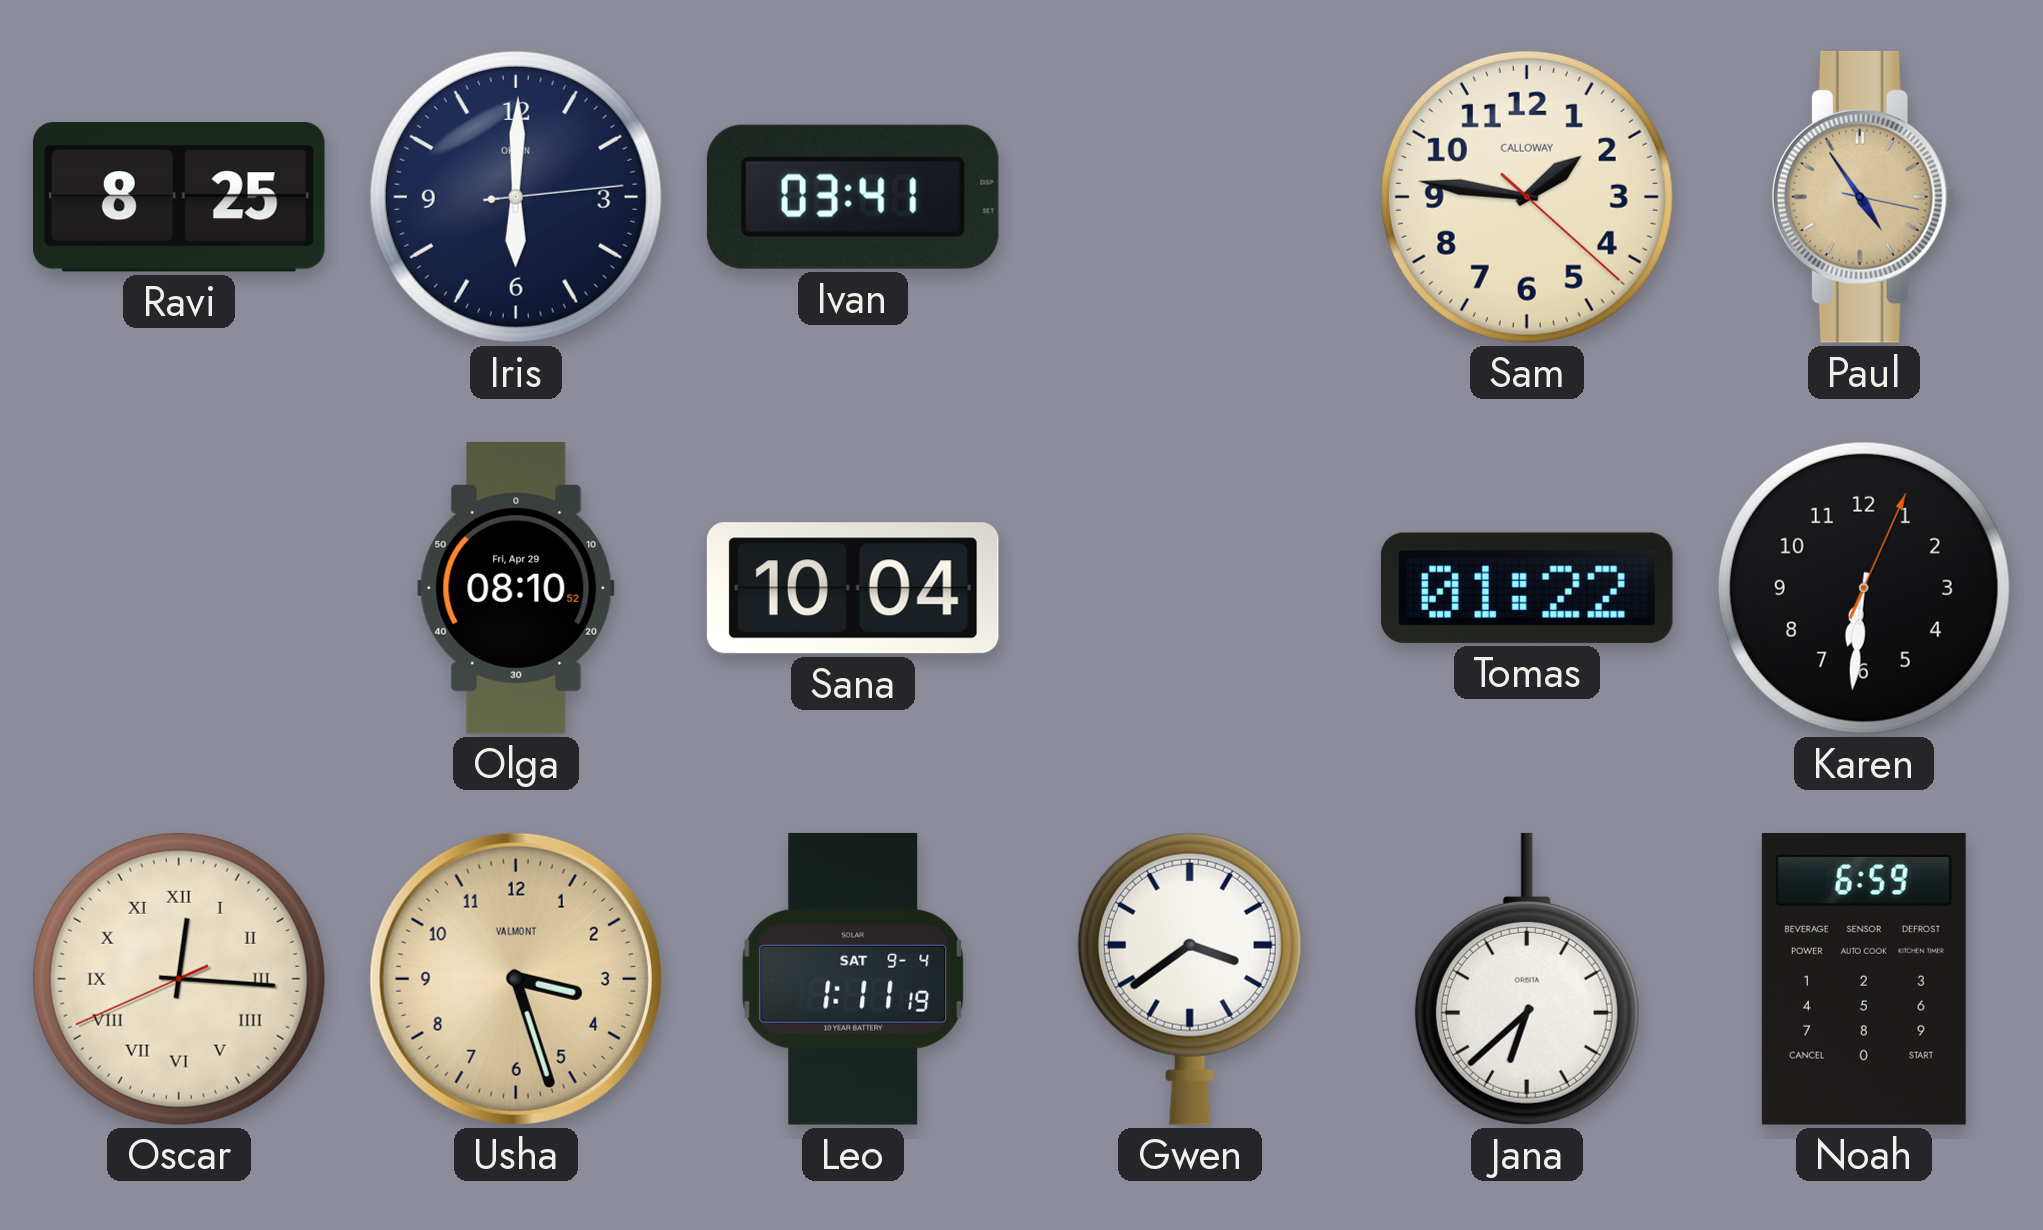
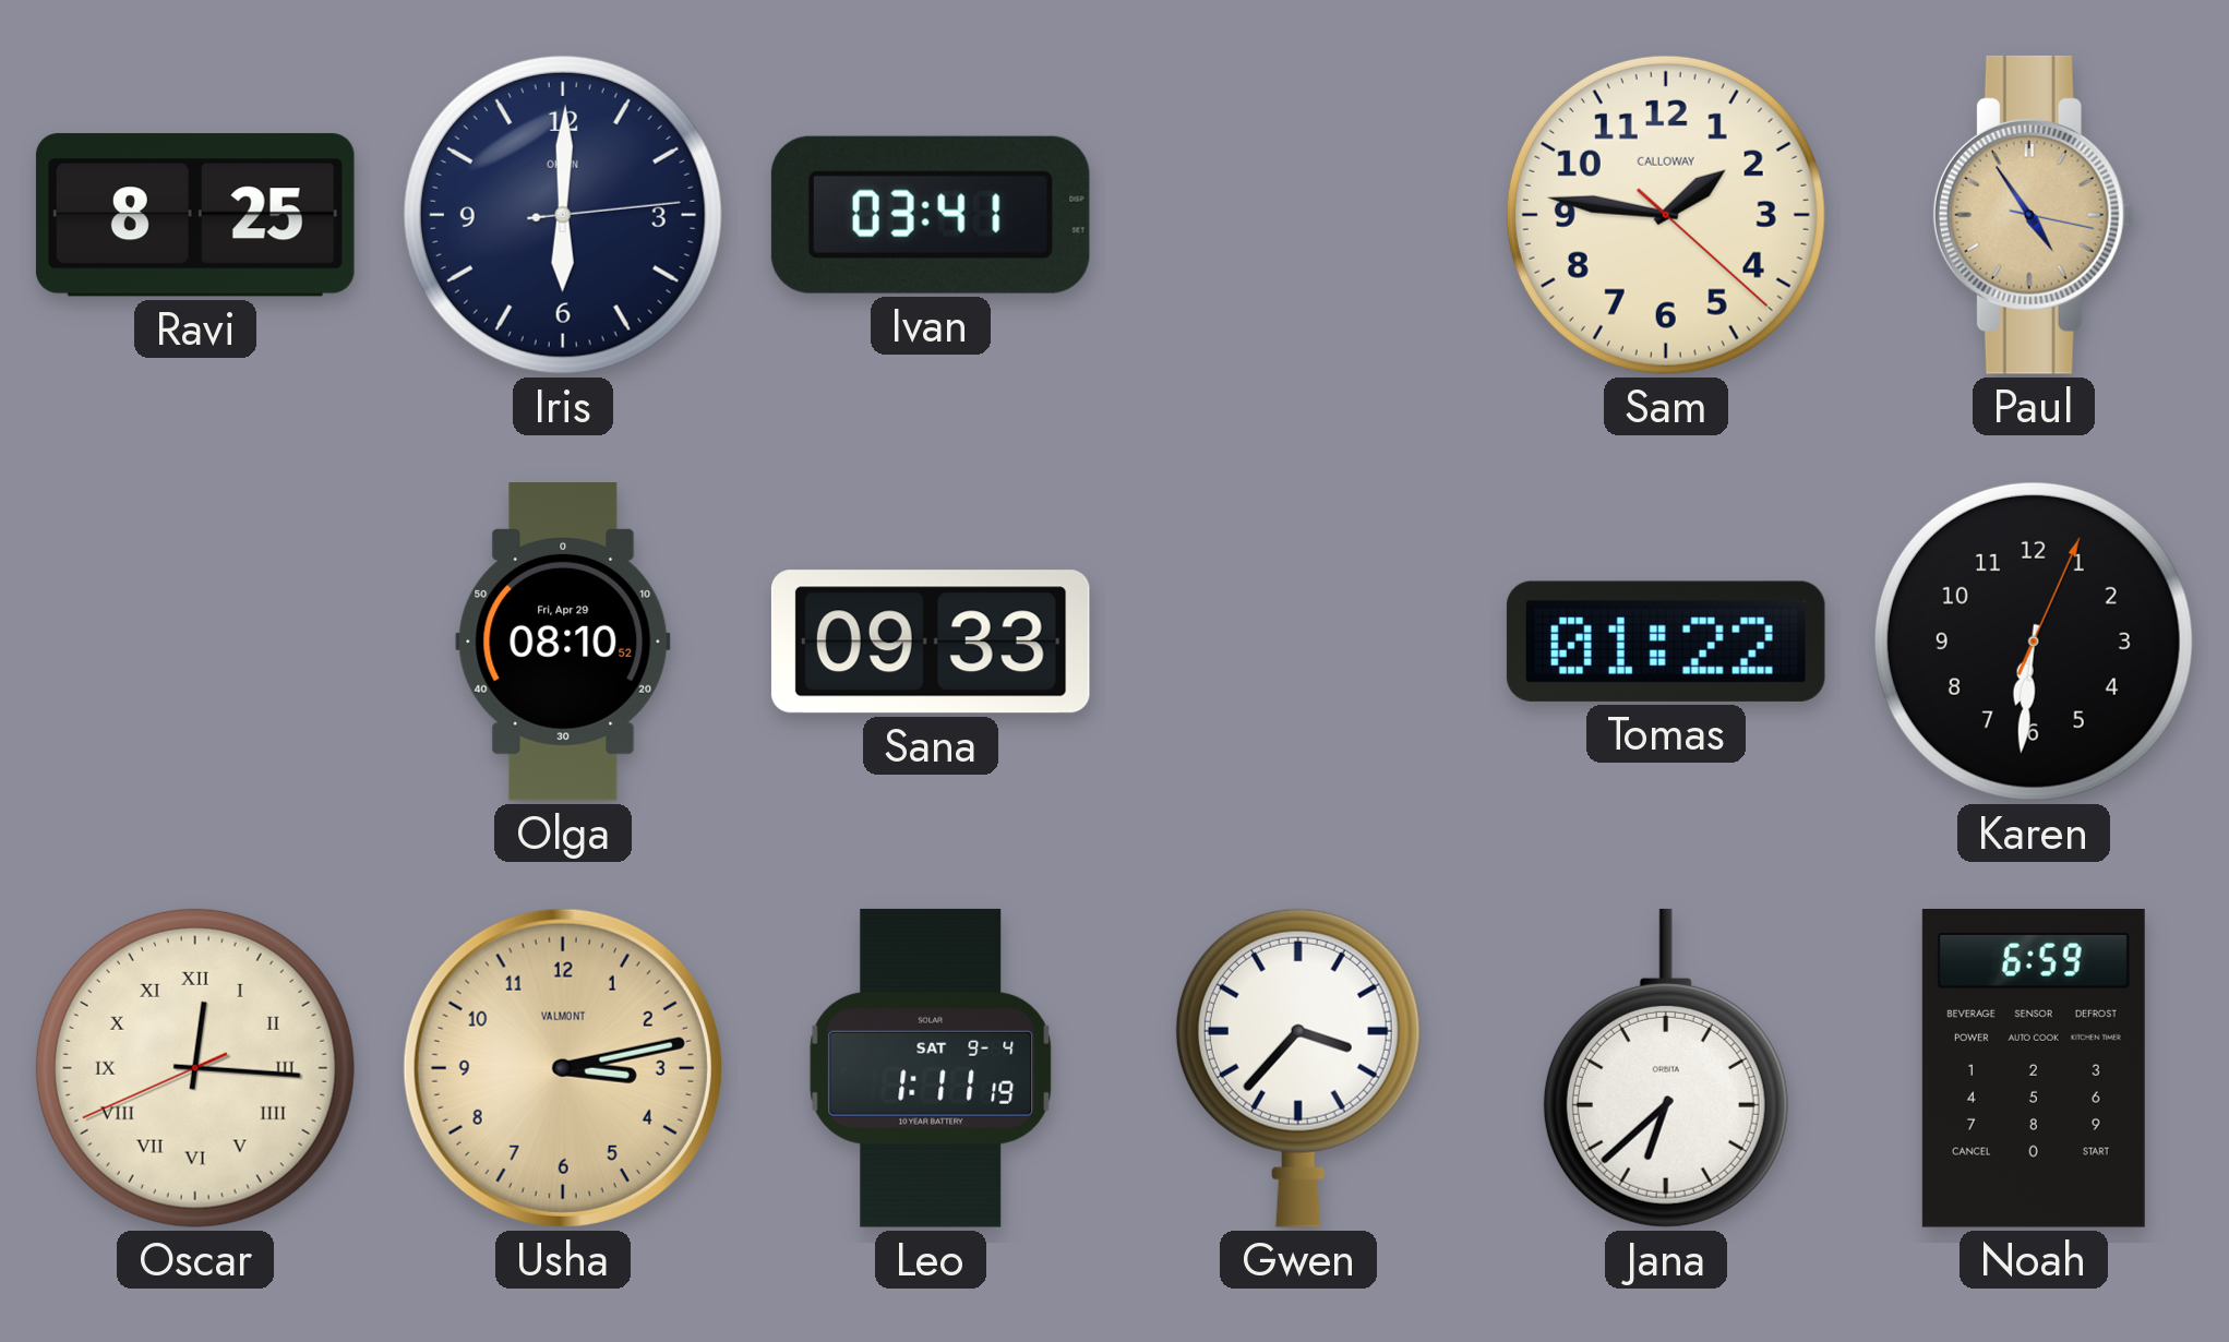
Sana: 10:04 -> 09:33 (931, 642)
Usha: 3:27 -> 3:13 (563, 1068)
Gwen: 3:39 -> 3:37 (1298, 1068)
